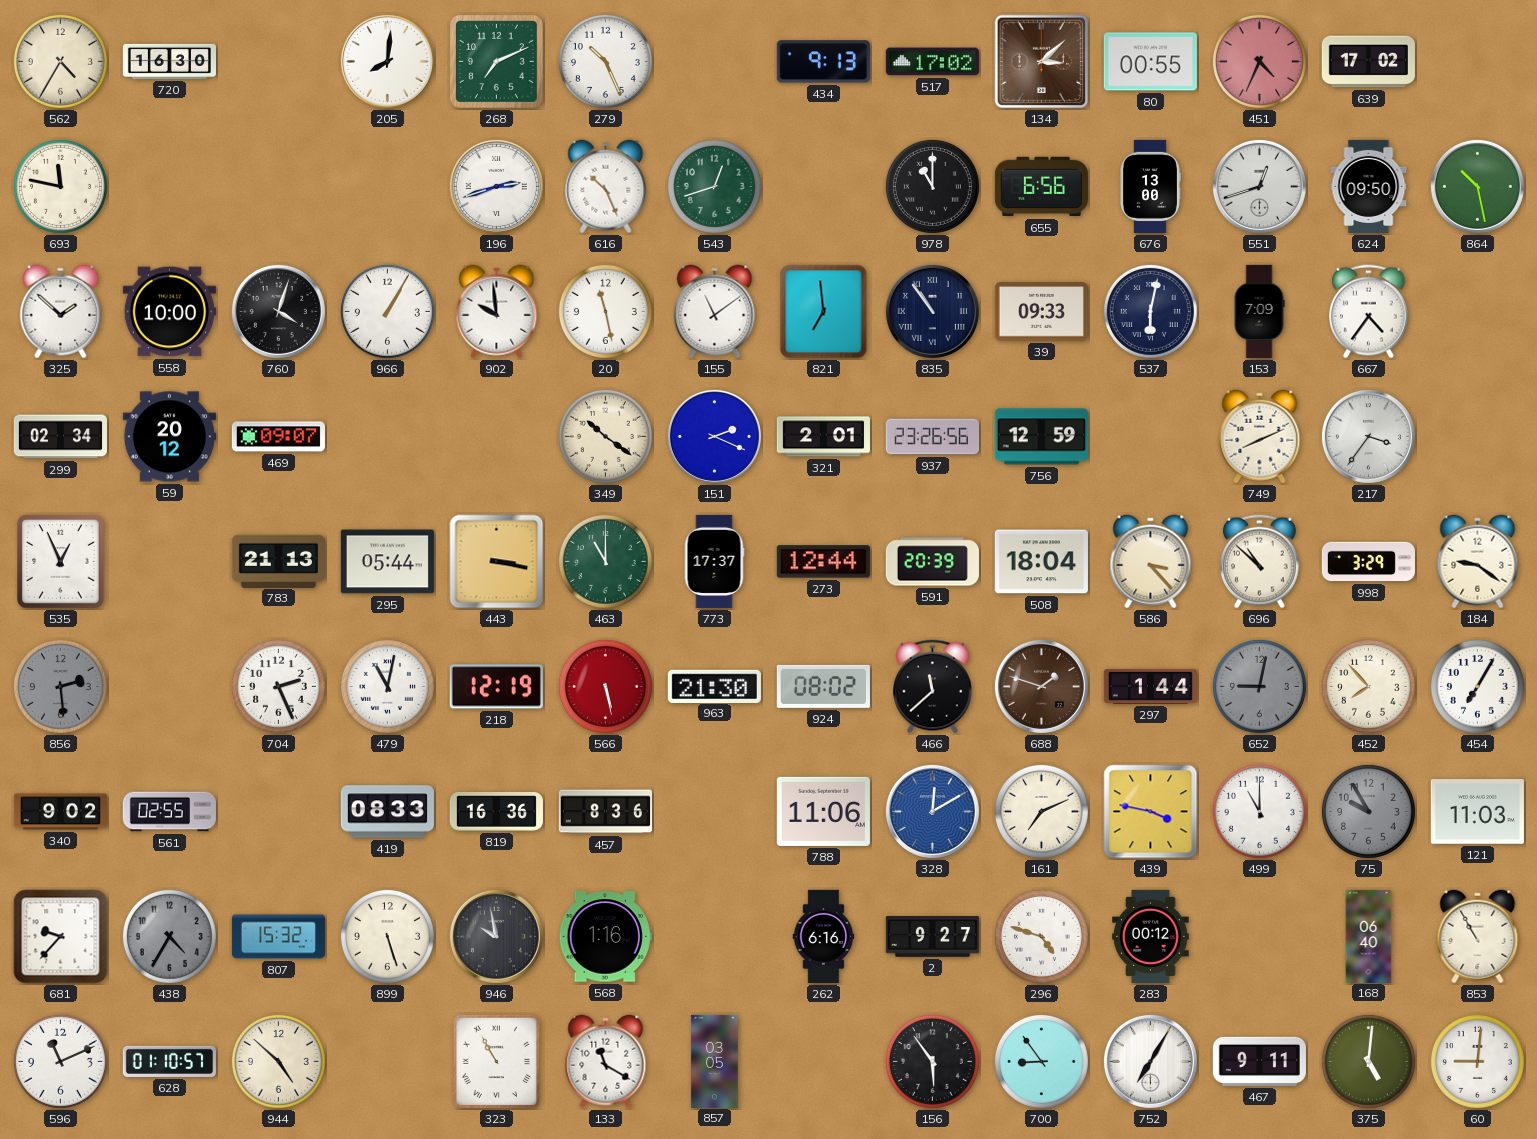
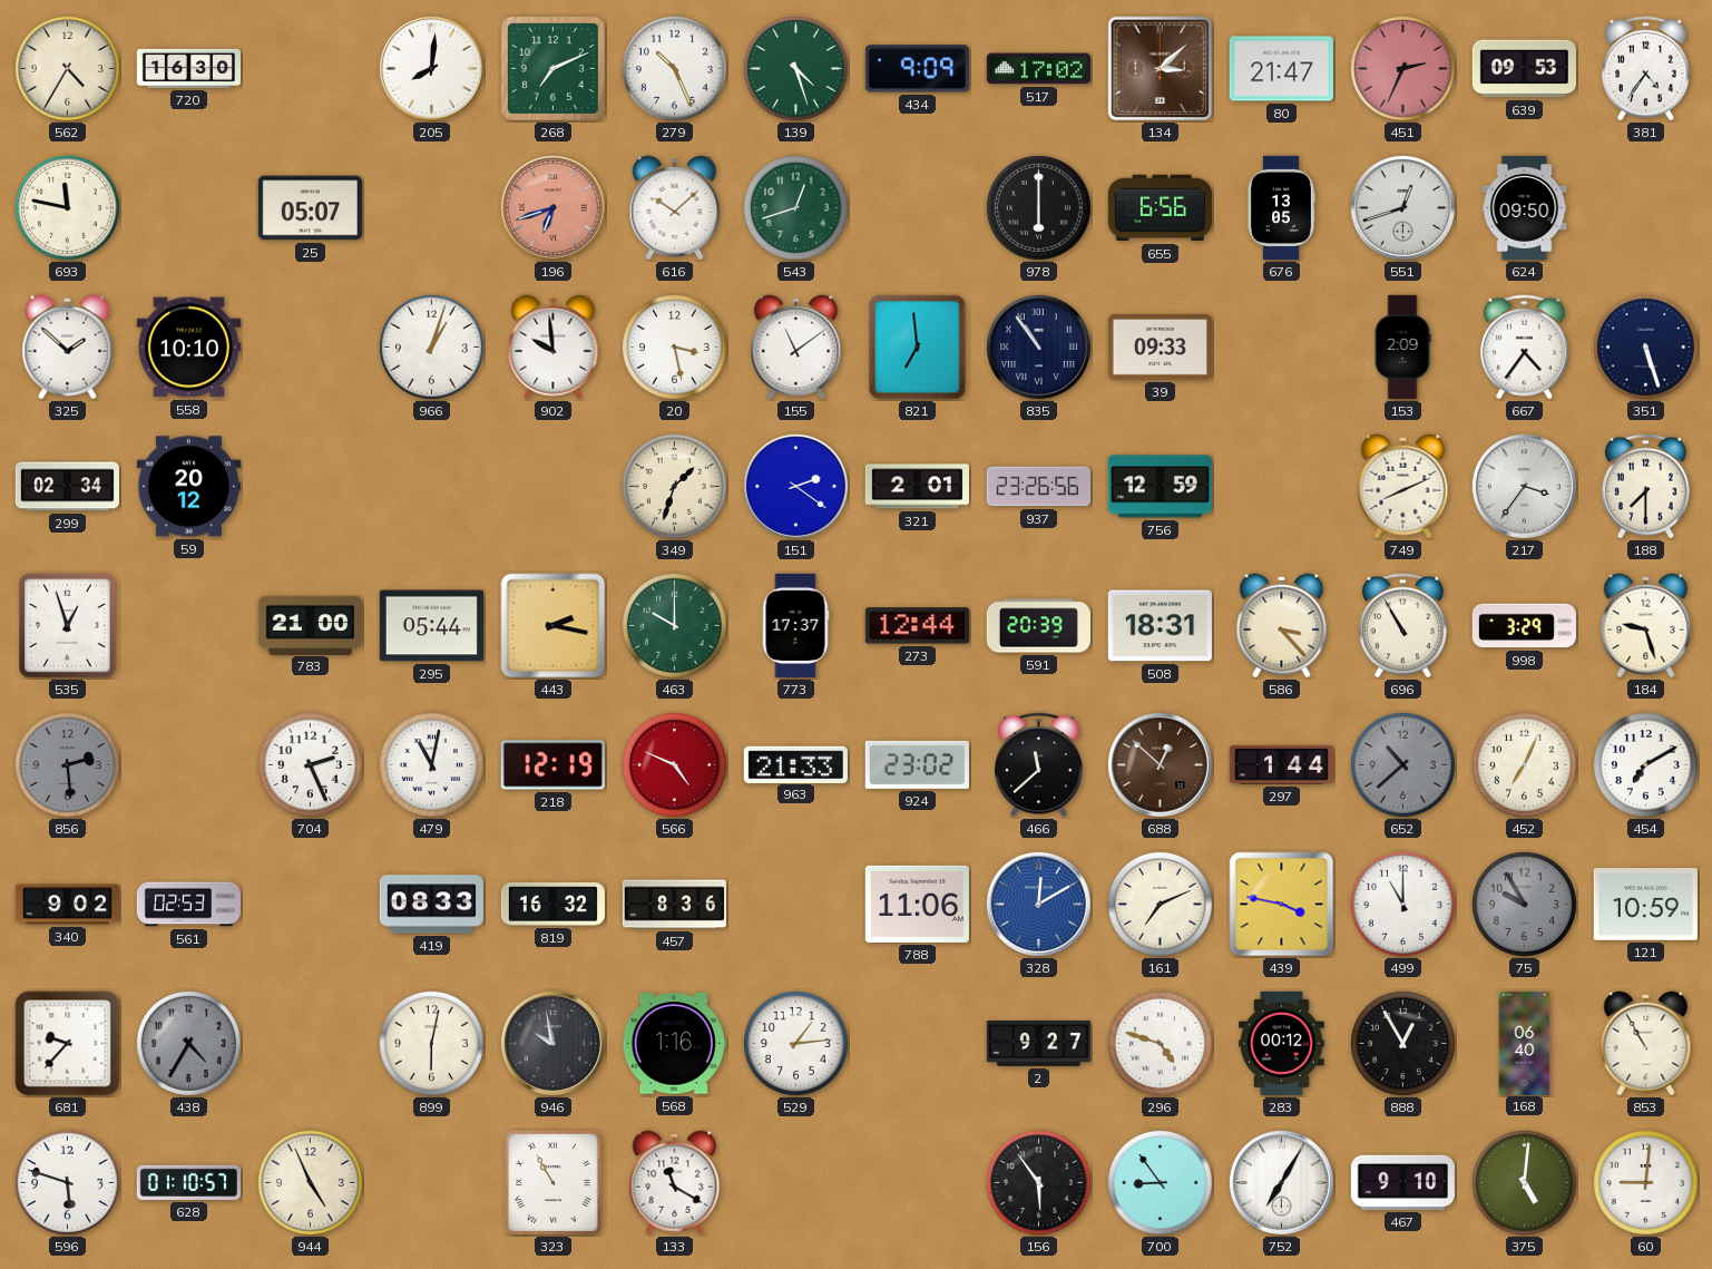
139: none -> 4:27 (795, 68)
434: 9:13 -> 9:09 (917, 69)
80: 00:55 -> 21:47 (1281, 69)
451: 4:34 -> 2:34 (1402, 68)
639: 17:02 -> 09:53 (1524, 69)
381: none -> 4:36 (1646, 69)
25: none -> 05:07 (310, 208)
196: 2:42 -> 6:42 (552, 207)
196 dial: white -> salmon (552, 207)
616: 10:26 -> 10:08 (675, 208)
978: 11:00 -> 6:00 (1038, 207)
676: 13:00 -> 13:05 (1281, 207)
864: 10:28 -> none (1477, 186)
558: 10:00 -> 10:10 (188, 348)
760: 4:03 -> none (278, 311)
966: 1:05 -> 1:03 (431, 346)
20: 11:28 -> 3:28 (674, 346)
537: 6:02 -> none (1150, 311)
153: 7:09 -> 2:09 (1402, 346)
351: none -> 5:27 (1645, 346)
469: 09:07 -> none (278, 437)
349: 10:21 -> 1:33 (674, 486)
151: 2:19 -> 2:21 (795, 486)
188: none -> 7:30 (1646, 487)
535: 12:56 -> 12:57 (68, 626)
783: 21:13 -> 21:00 (310, 625)
443: 3:17 -> 2:17 (554, 626)
463: 11:00 -> 10:00 (674, 625)
508: 18:04 -> 18:31 (1160, 626)
696: 10:52 -> 10:55 (1403, 626)
184: 9:21 -> 9:27 (1646, 626)
566: 5:28 -> 4:49 (674, 764)
963: 21:30 -> 21:33 (795, 764)
924: 08:02 -> 23:02 (917, 764)
688: 1:48 -> 12:52 (1160, 764)
652: 9:02 -> 10:38 (1402, 764)
452: 7:53 -> 7:04 (1524, 764)
454: 7:05 -> 7:10 (1645, 764)
561: 02:55 -> 02:53 (188, 905)
819: 16:36 -> 16:32 (552, 905)
121: 11:03 -> 10:59 (1645, 905)
807: 15:32 -> none (278, 937)
899: 5:27 -> 6:02 (431, 1043)
529: none -> 1:14 (795, 1043)
262: 6:16 -> none (824, 936)
888: none -> 12:55 (1402, 1043)
596: 11:11 -> 5:48 (67, 1182)
944: 4:52 -> 4:56 (310, 1182)
857: 03:05 -> none (715, 1061)
467: 9:11 -> 9:10 (1402, 1182)
